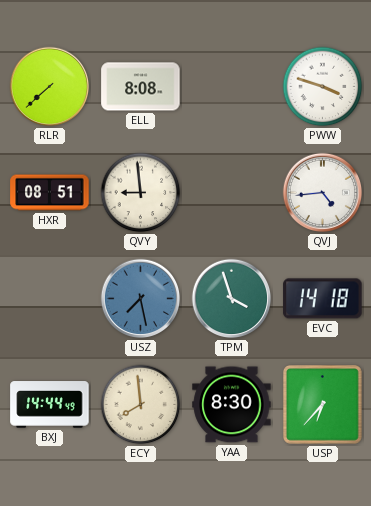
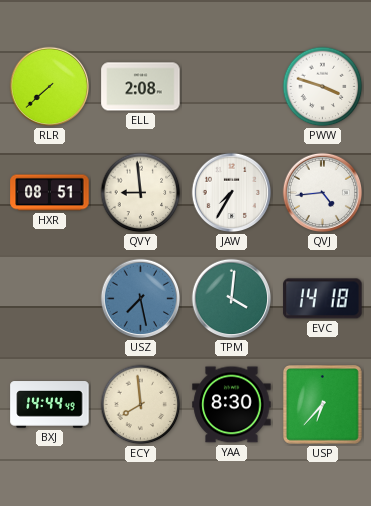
ELL: 8:08 -> 2:08 (141, 87)
JAW: none -> 7:35 (232, 193)
TPM: 3:57 -> 4:01 (232, 299)
